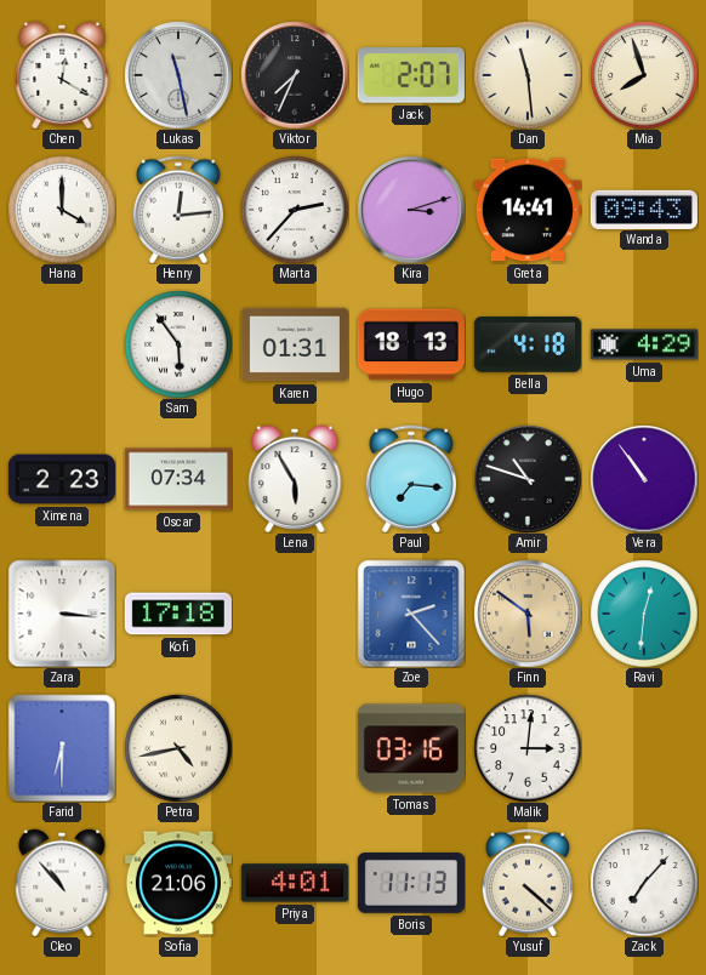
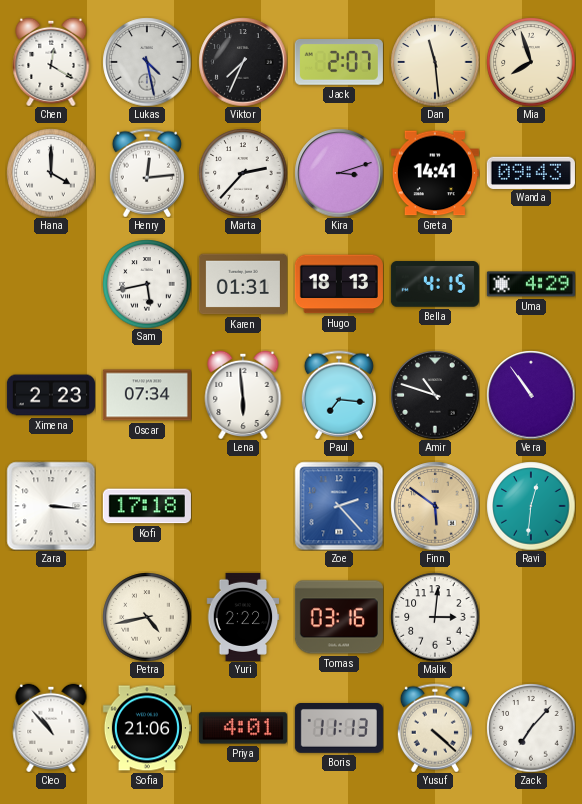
Lukas: 11:28 -> 4:28 (147, 62)
Sam: 5:54 -> 5:43 (147, 284)
Bella: 4:18 -> 4:15 (435, 284)
Lena: 5:55 -> 5:59 (243, 395)
Farid: 6:30 -> none (62, 748)
Yuri: none -> 2:22 (243, 617)
